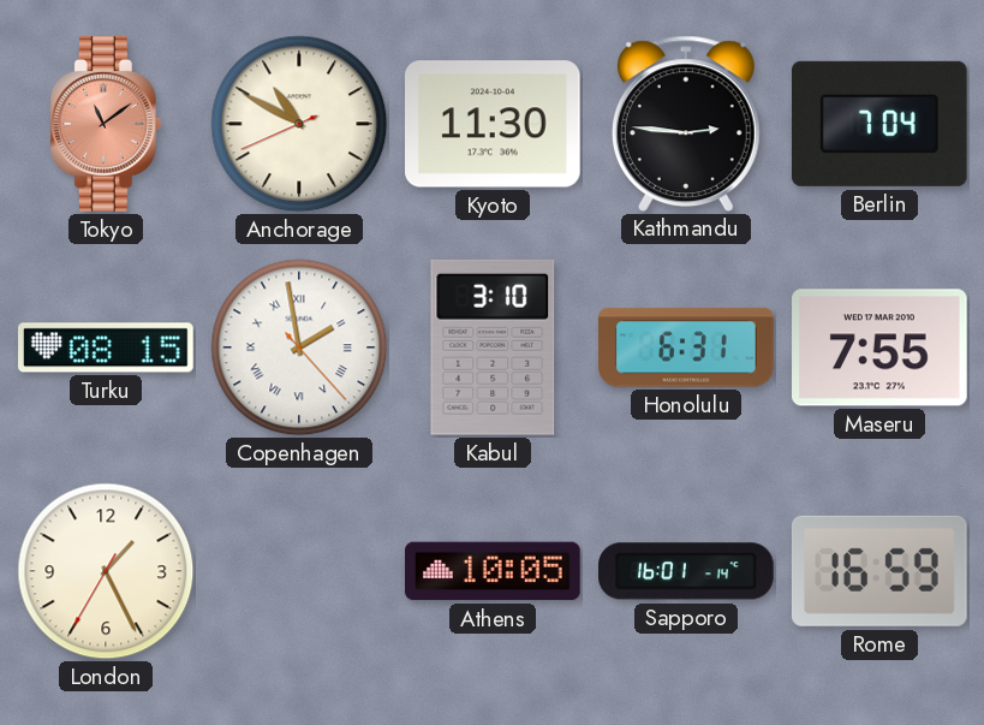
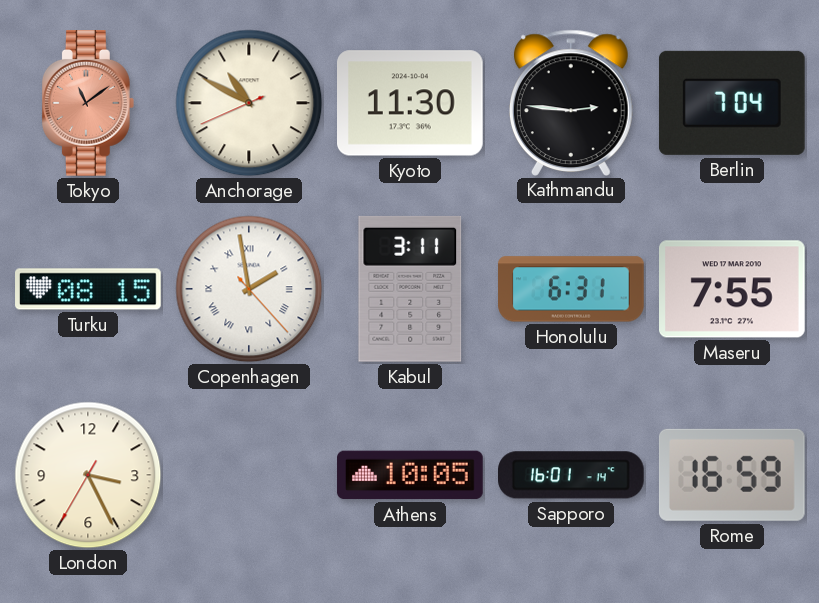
Kabul: 3:10 -> 3:11 (410, 289)
London: 1:25 -> 3:25 (88, 475)
